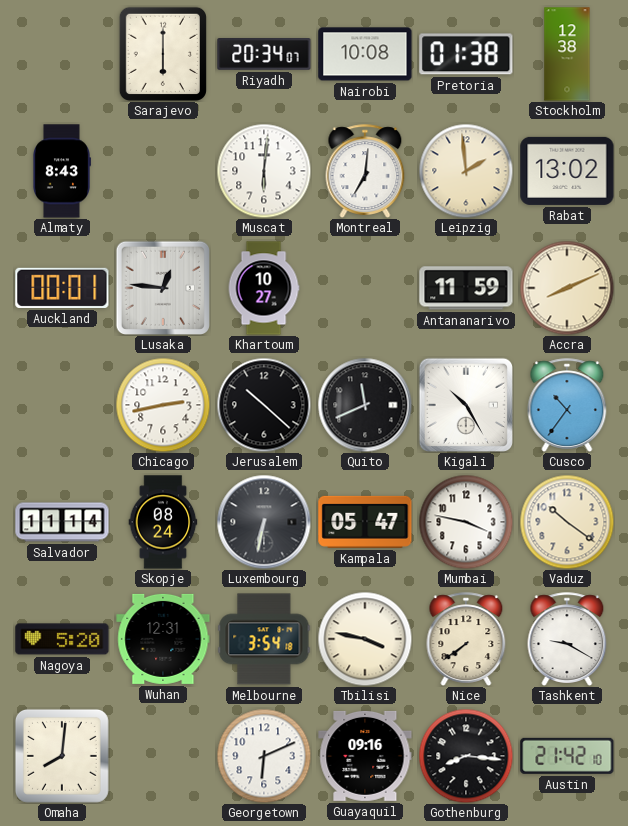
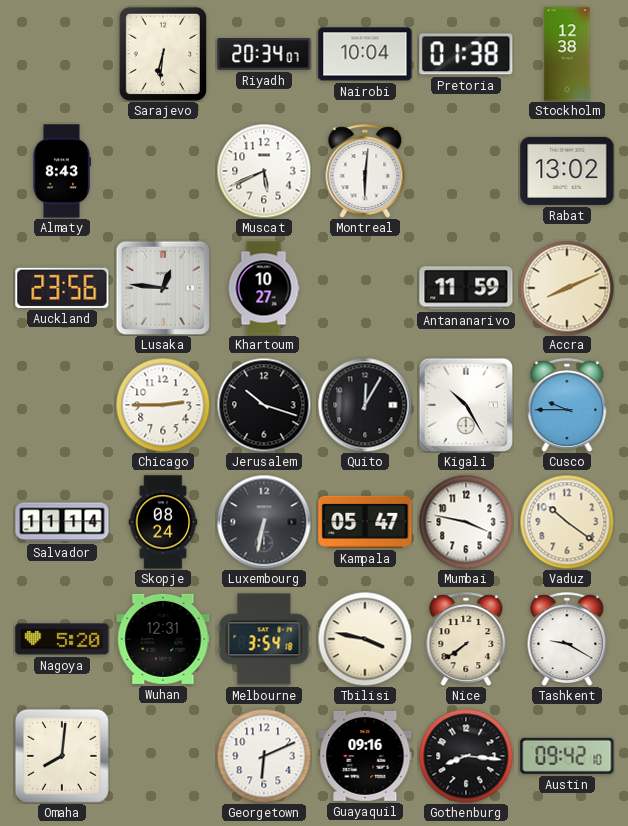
Sarajevo: 6:00 -> 6:31 (163, 53)
Nairobi: 10:08 -> 10:04 (365, 54)
Muscat: 6:01 -> 5:41 (264, 171)
Montreal: 7:01 -> 6:01 (365, 171)
Leipzig: 1:59 -> none (466, 171)
Auckland: 00:01 -> 23:56 (62, 288)
Chicago: 2:43 -> 2:45 (163, 405)
Jerusalem: 10:22 -> 10:18 (264, 405)
Quito: 11:41 -> 12:05 (365, 405)
Cusco: 10:36 -> 9:45 (567, 405)
Austin: 21:42 -> 09:42 (567, 756)
